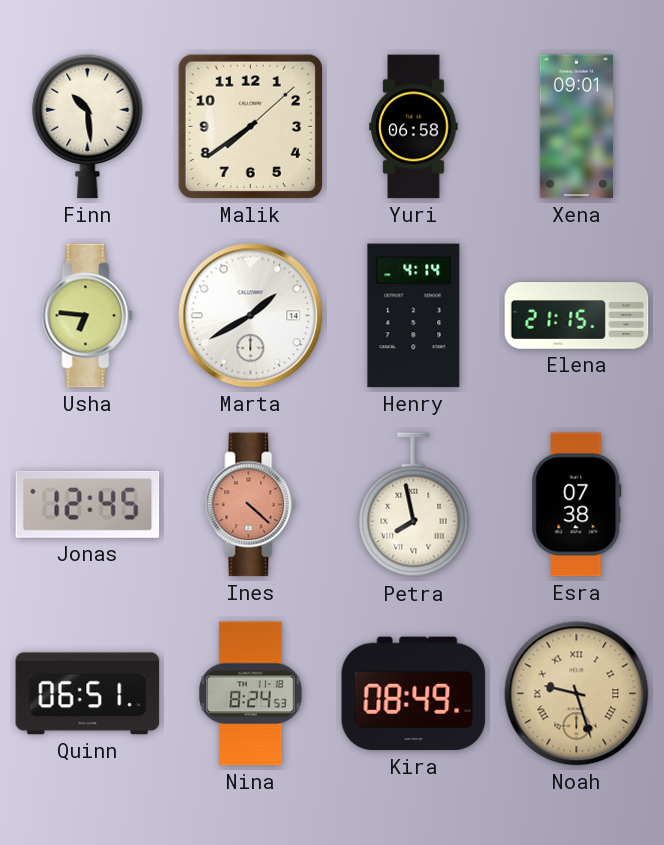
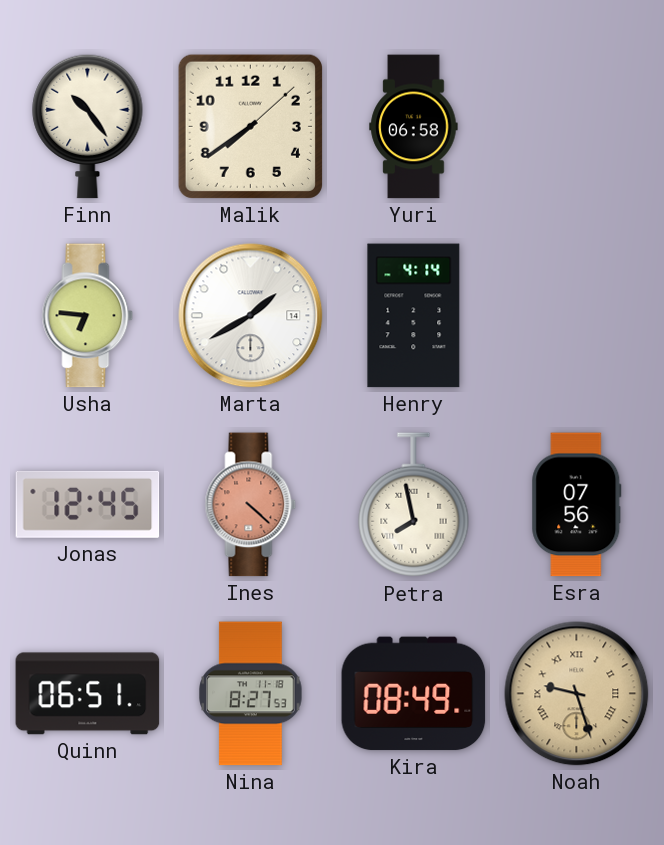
Finn: 10:29 -> 10:24 (88, 126)
Xena: 09:01 -> none (576, 127)
Elena: 21:15 -> none (577, 316)
Esra: 07:38 -> 07:56 (577, 505)
Nina: 8:24 -> 8:27 (251, 694)
